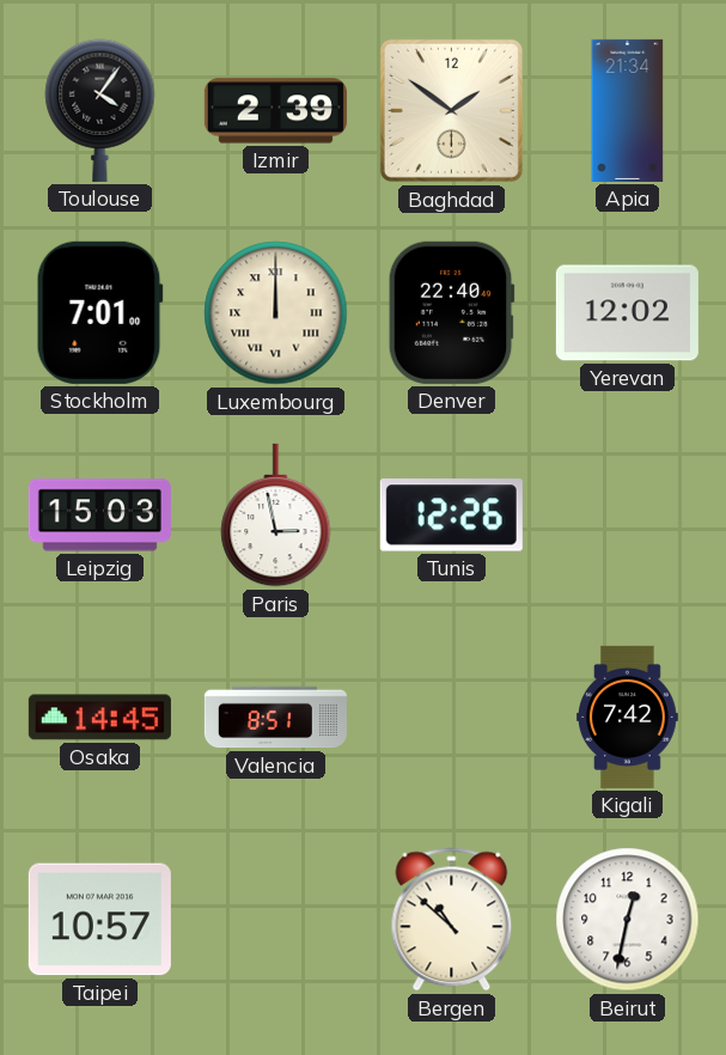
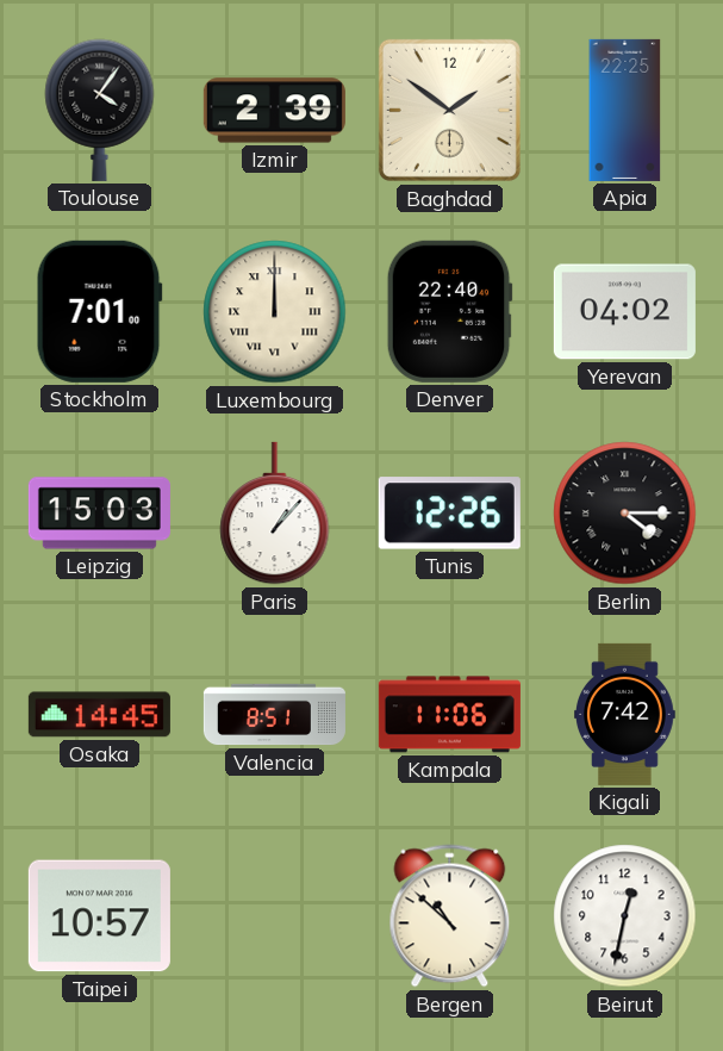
Apia: 21:34 -> 22:25 (625, 110)
Yerevan: 12:02 -> 04:02 (624, 312)
Paris: 2:58 -> 1:07 (275, 514)
Berlin: none -> 4:15 (625, 514)
Kampala: none -> 11:06 (449, 715)
